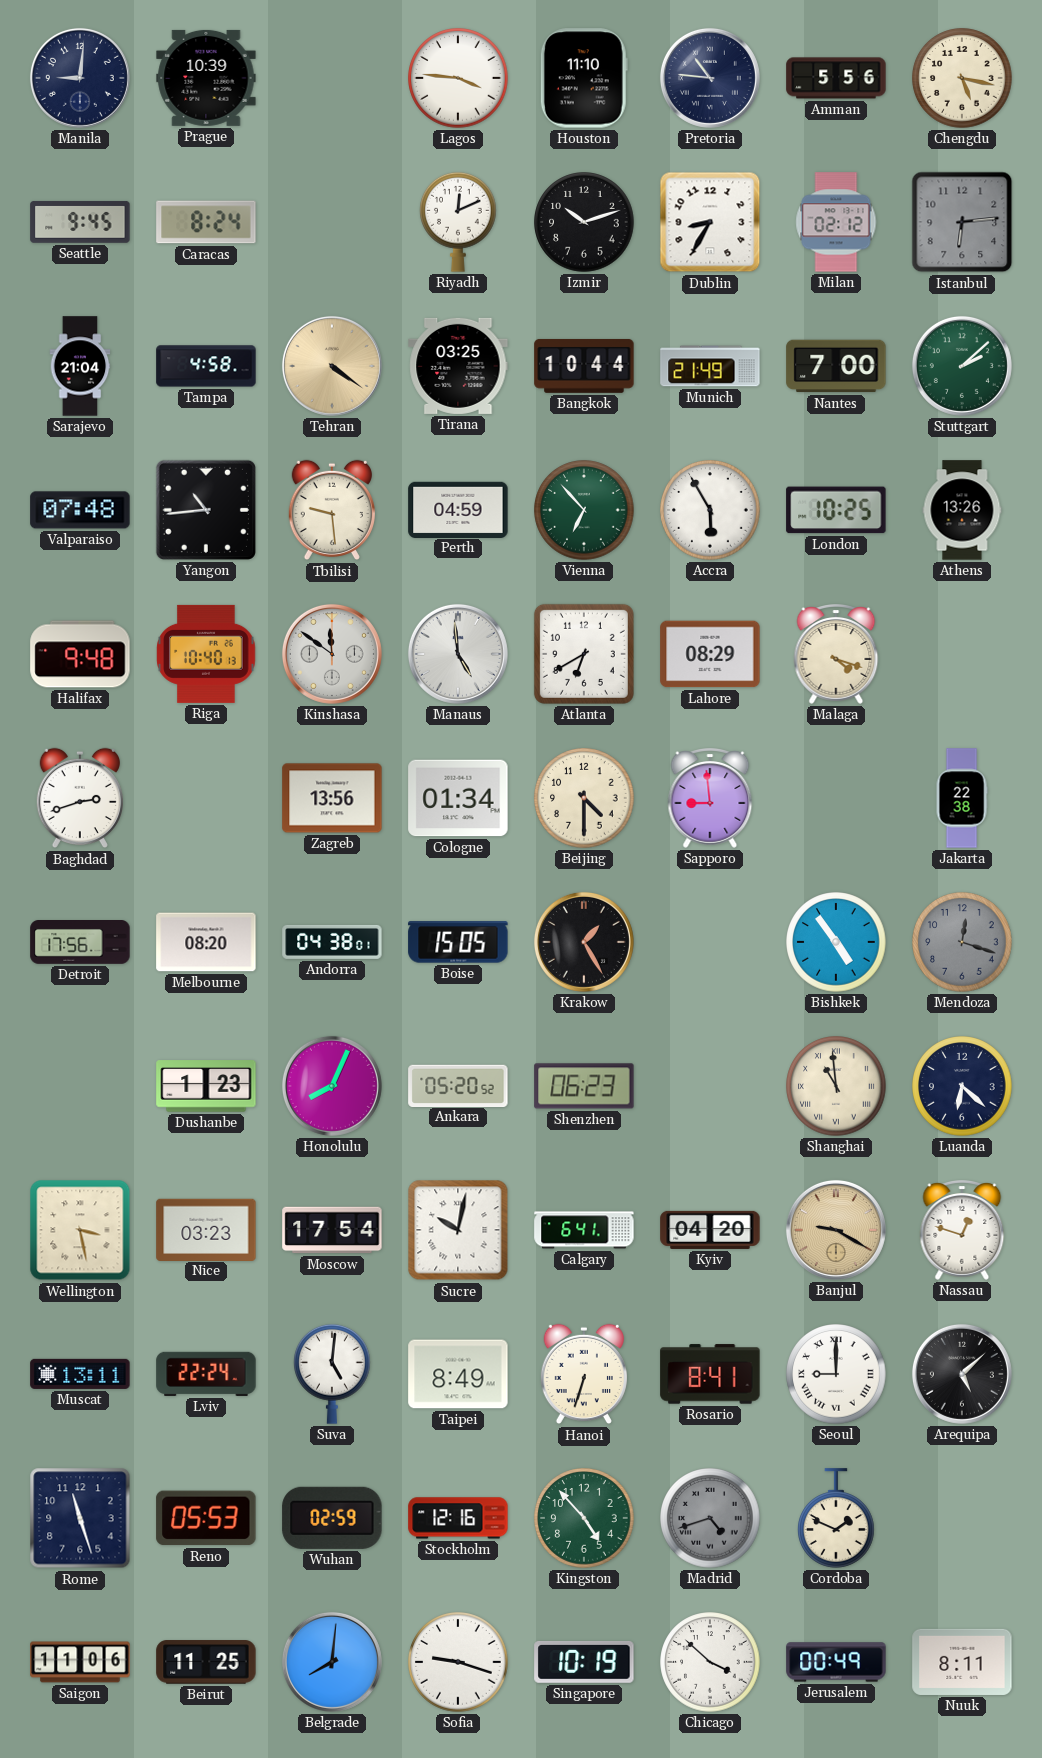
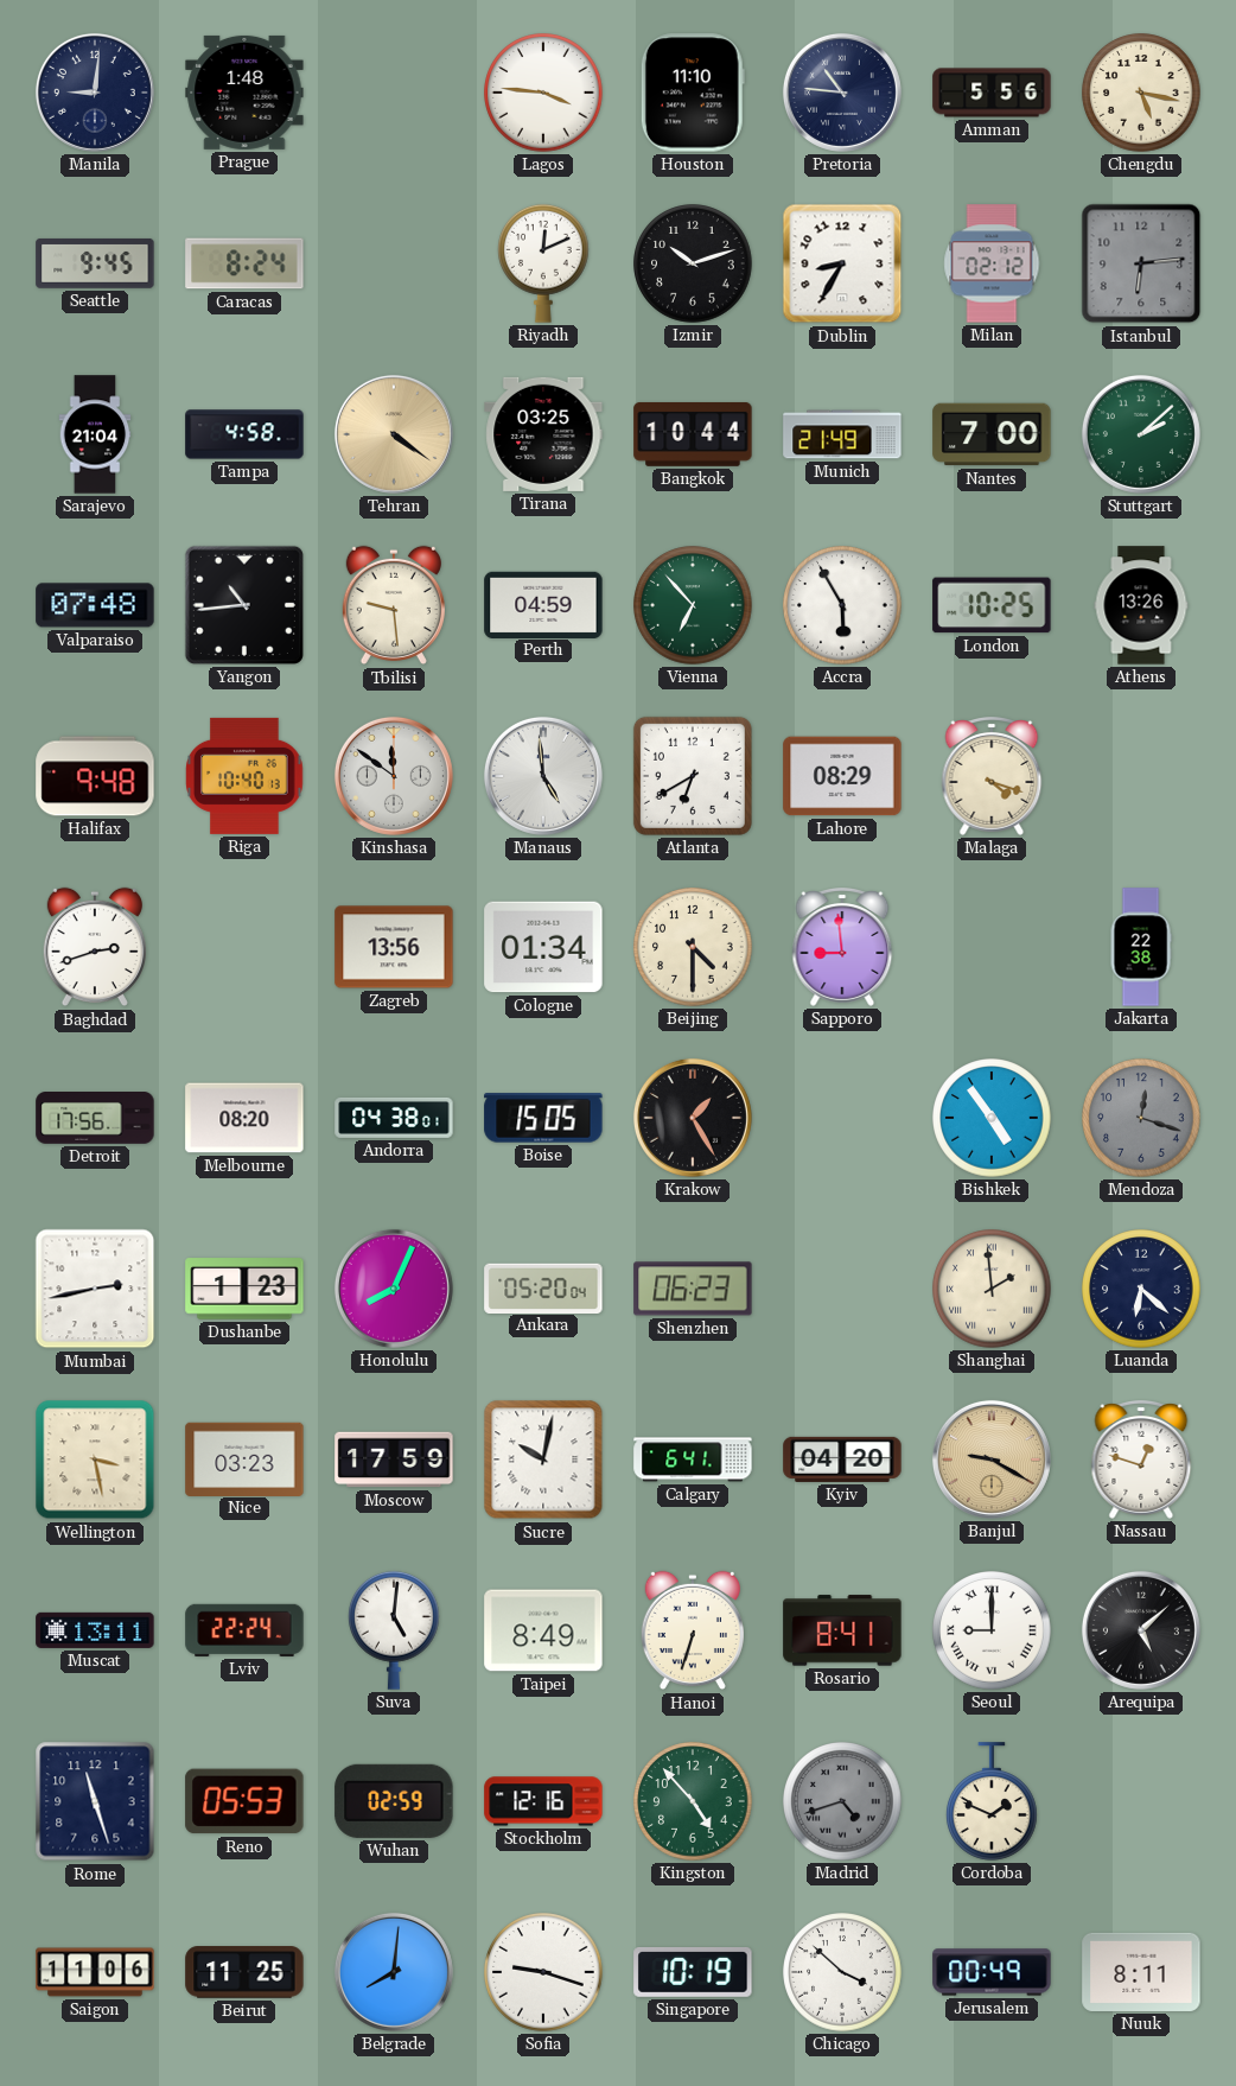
Prague: 10:39 -> 1:48 (244, 93)
Mumbai: none -> 2:43 (95, 1289)
Ankara: 05:20:52 -> 05:20:04 (543, 1287)
Shanghai: 10:59 -> 1:59 (992, 1289)
Moscow: 17:54 -> 17:59 (394, 1459)
